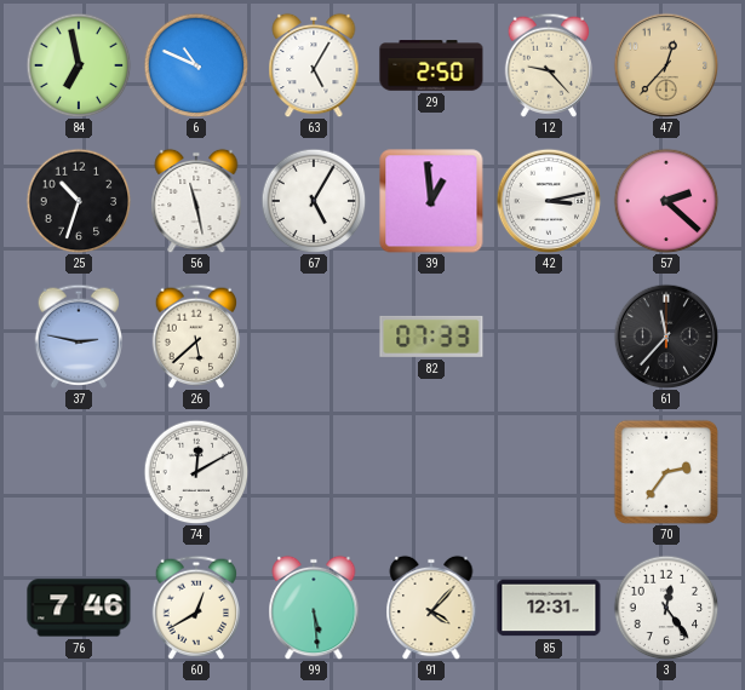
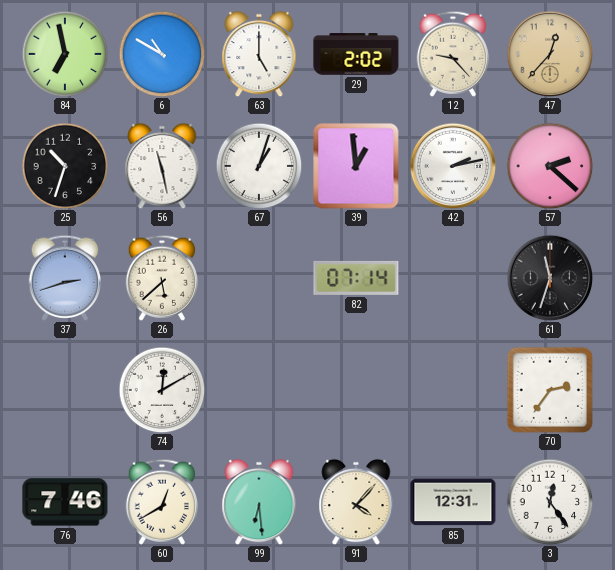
6: 10:49 -> 10:50 (162, 54)
63: 5:05 -> 5:00 (259, 54)
29: 2:50 -> 2:02 (356, 54)
67: 5:05 -> 1:03 (259, 166)
42: 3:13 -> 2:13 (453, 166)
37: 2:47 -> 2:42 (64, 278)
82: 07:33 -> 07:14 (356, 278)
61: 11:37 -> 11:33 (550, 278)
99: 5:29 -> 6:29 (259, 502)
